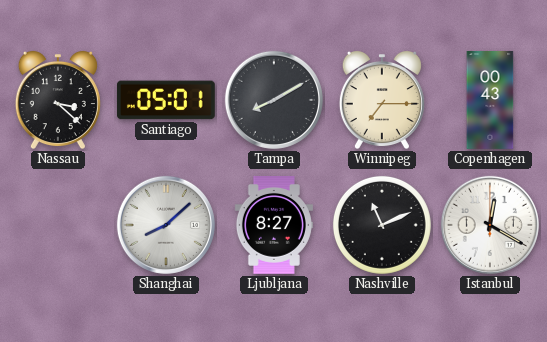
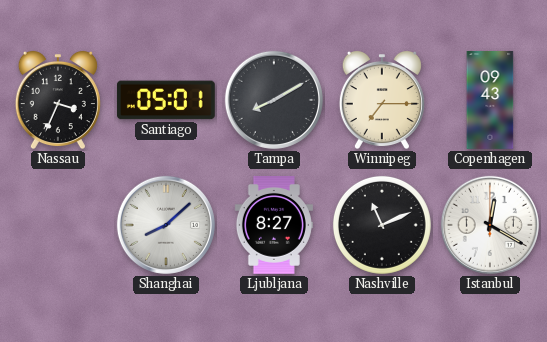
Nassau: 3:22 -> 3:34 (58, 100)
Copenhagen: 00:43 -> 09:43 (490, 101)
